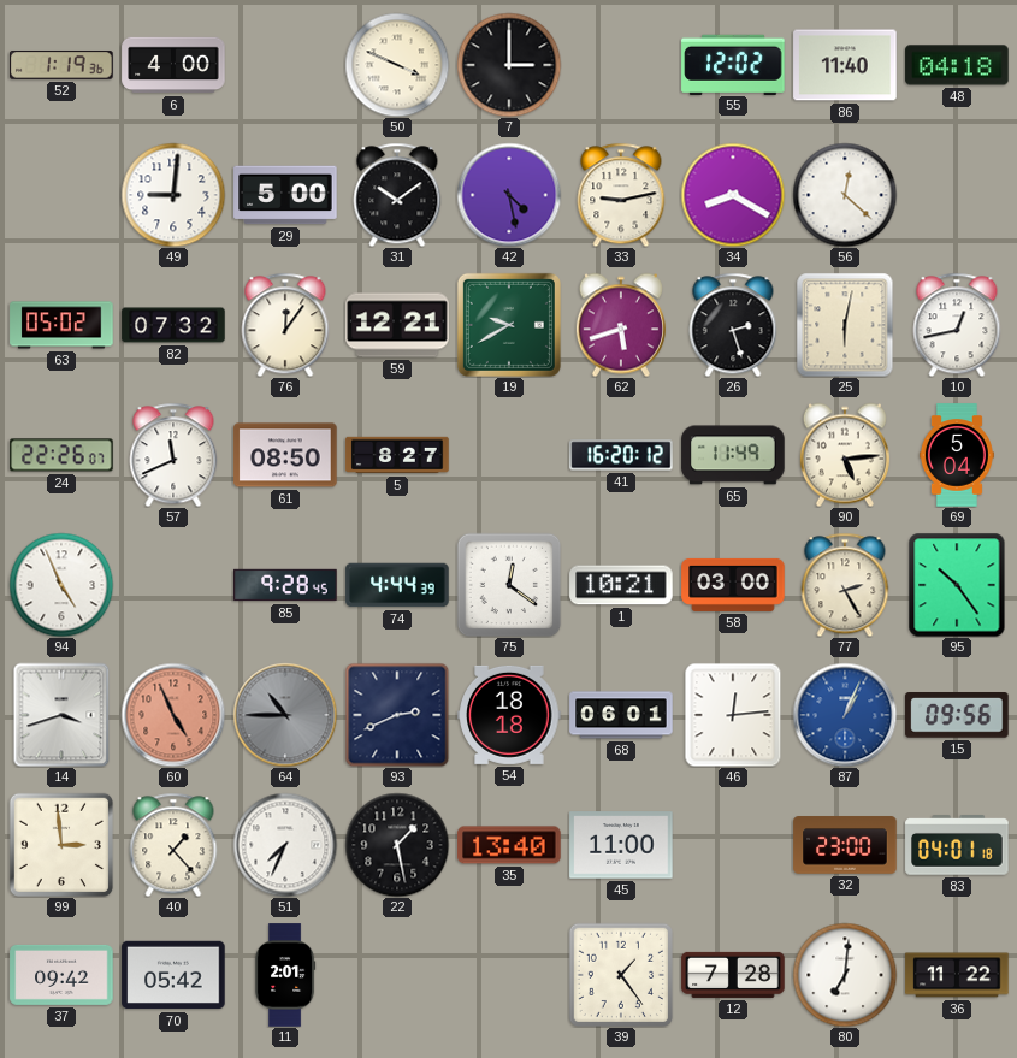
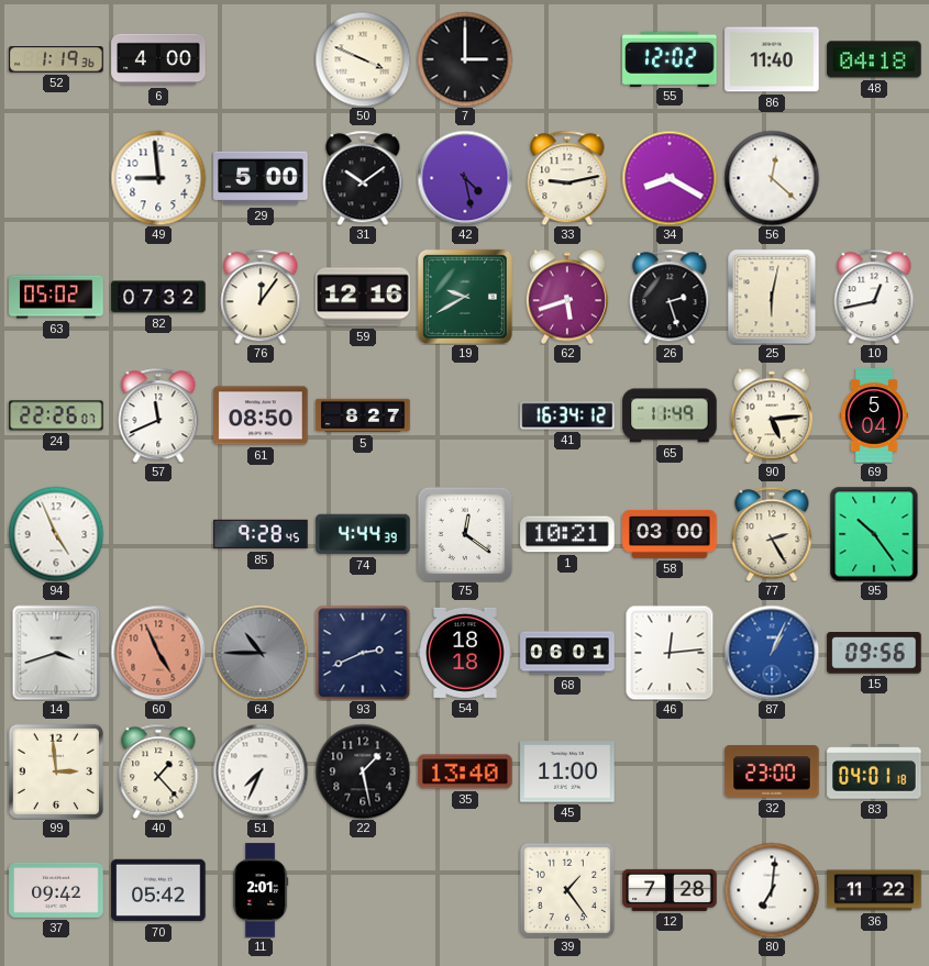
49: 9:01 -> 8:59 (158, 178)
59: 12:21 -> 12:16 (363, 297)
41: 16:20 -> 16:34 (567, 415)
